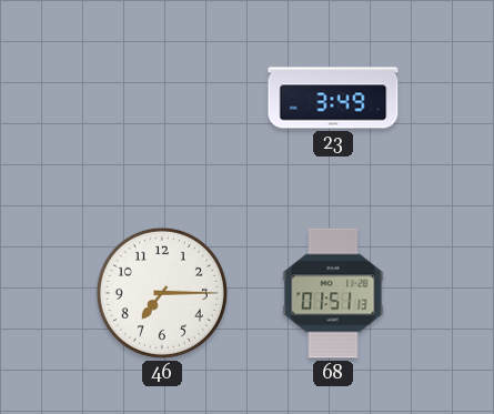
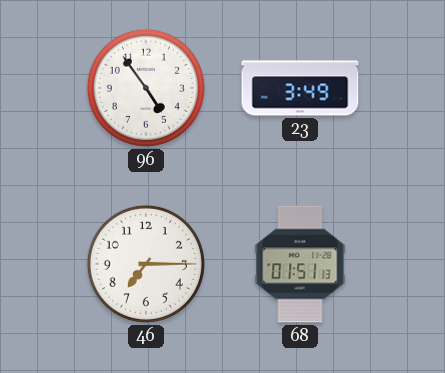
96: none -> 4:54 (146, 88)
